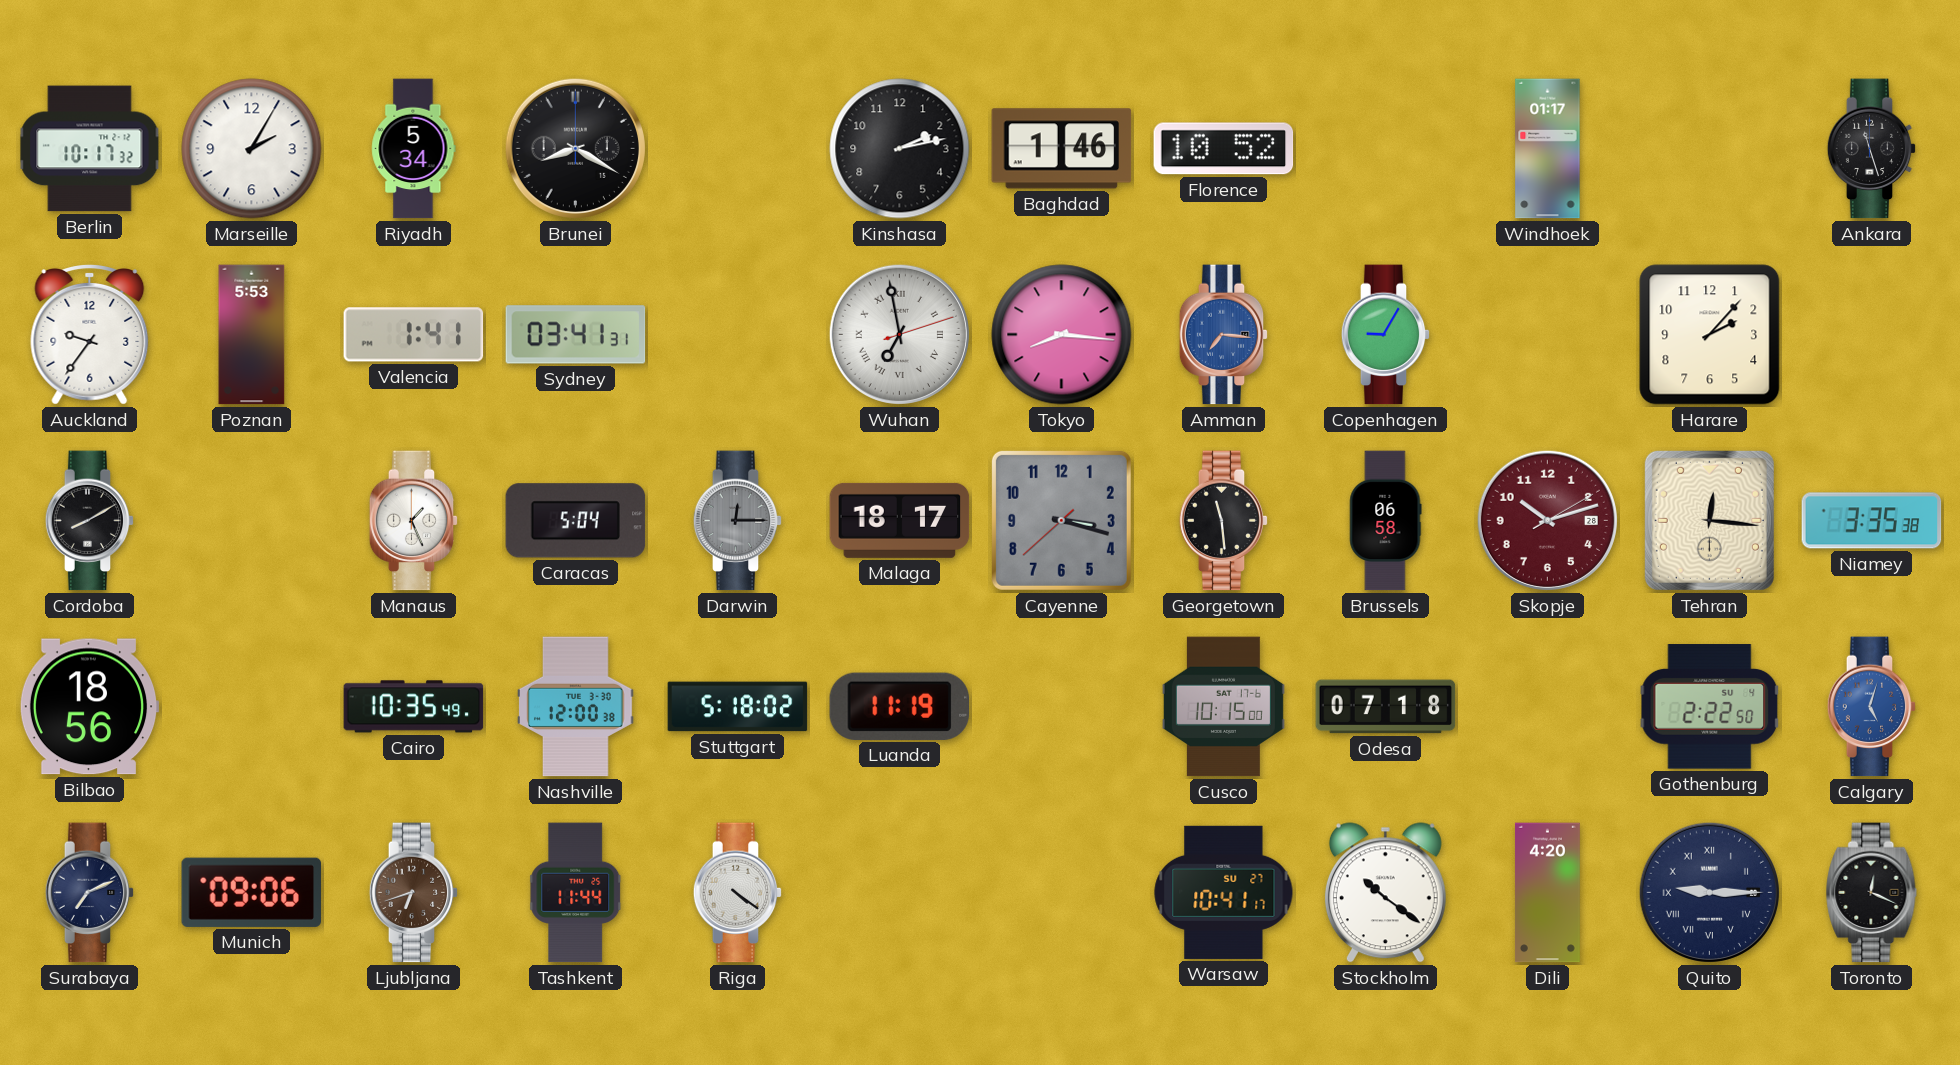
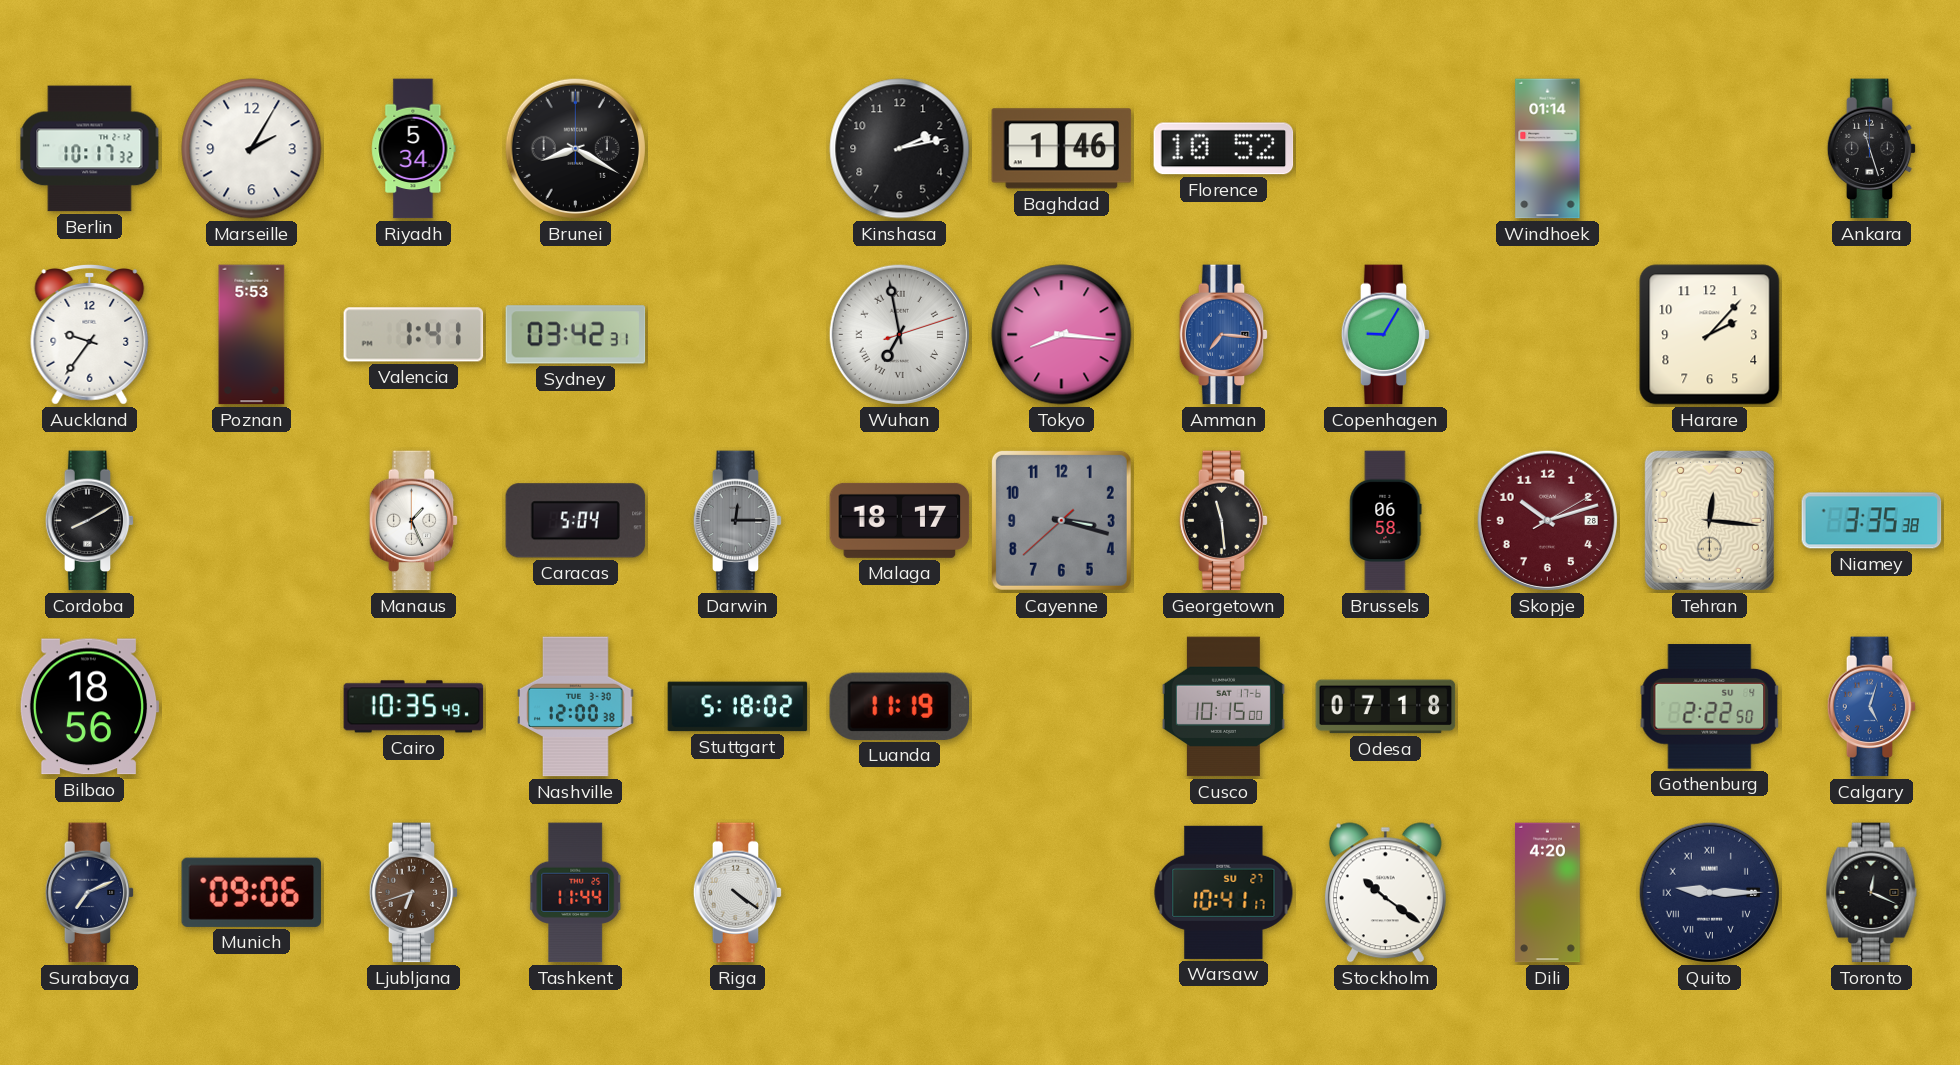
Windhoek: 01:17 -> 01:14 (1548, 149)
Sydney: 03:41 -> 03:42 (576, 335)
